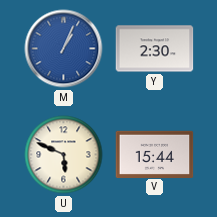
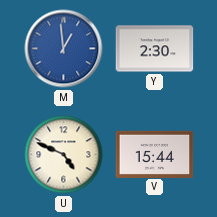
M: 1:04 -> 12:59 (64, 49)
U: 5:49 -> 4:49 (64, 155)
